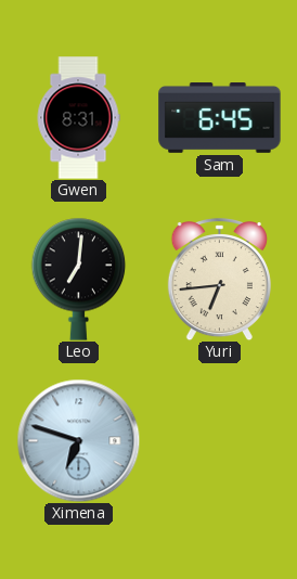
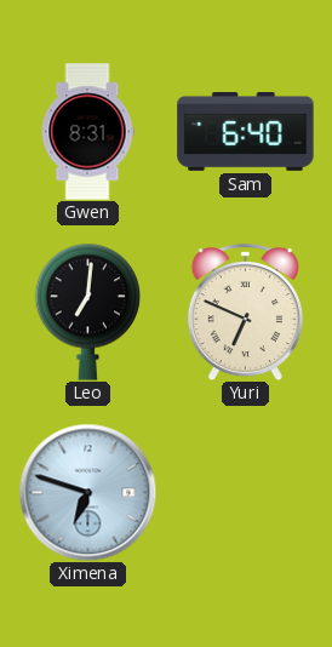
Sam: 6:45 -> 6:40 (246, 132)
Yuri: 6:44 -> 6:49 (245, 311)
